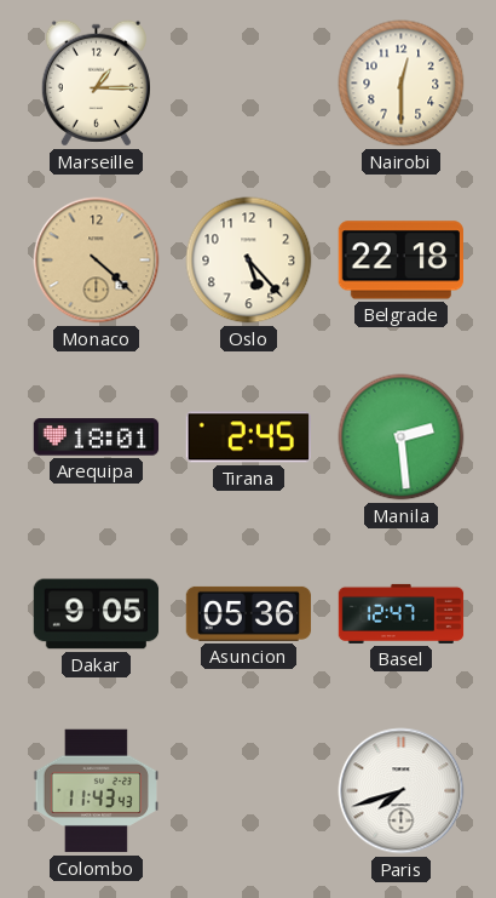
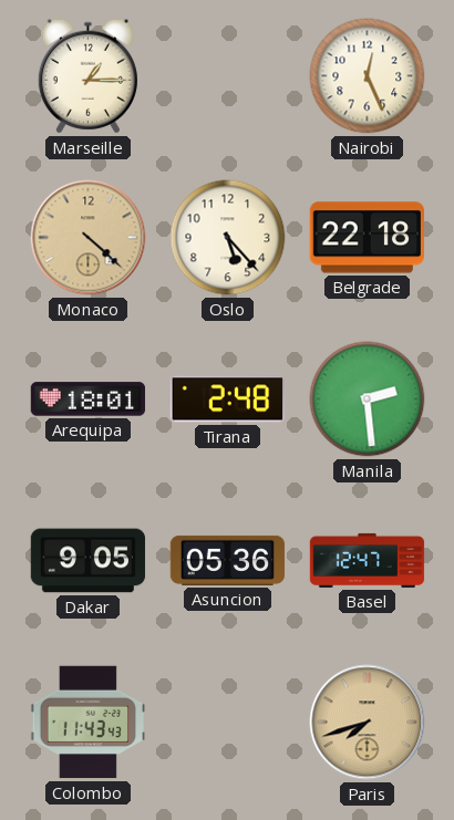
Nairobi: 12:30 -> 12:26 (368, 76)
Tirana: 2:45 -> 2:48 (227, 399)
Paris dial: white -> champagne (368, 723)
